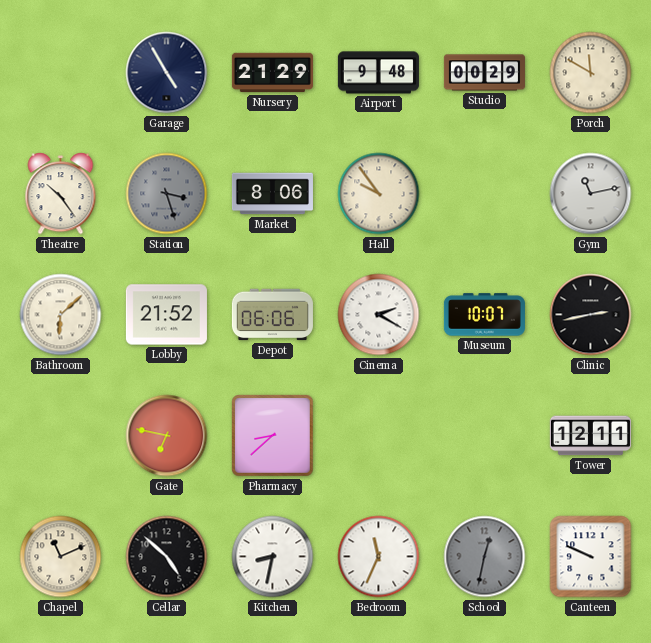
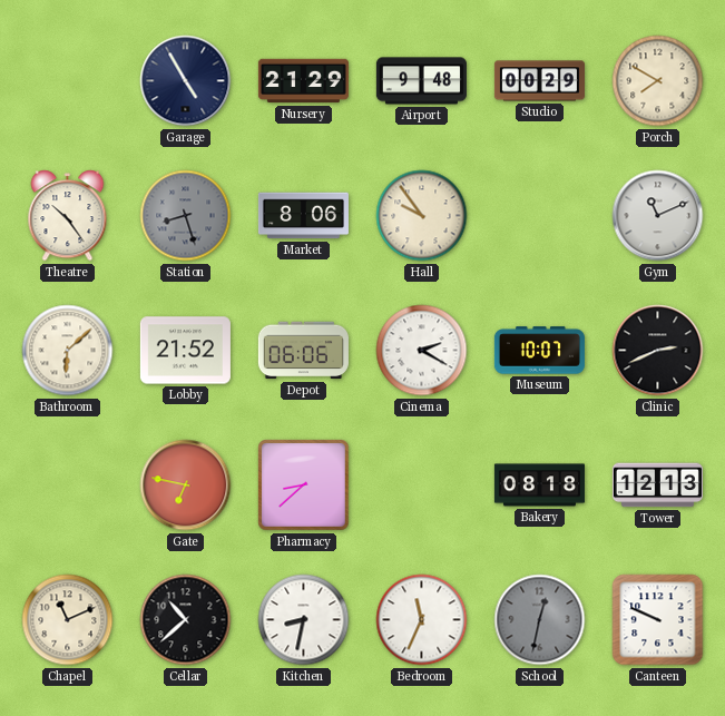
Porch: 11:50 -> 7:50 (658, 81)
Station: 3:27 -> 8:27 (186, 216)
Gym: 11:13 -> 11:11 (658, 216)
Clinic: 2:43 -> 2:41 (658, 351)
Bakery: none -> 08:18 (539, 485)
Tower: 12:11 -> 12:13 (657, 485)
Cellar: 4:52 -> 10:38 (186, 620)
